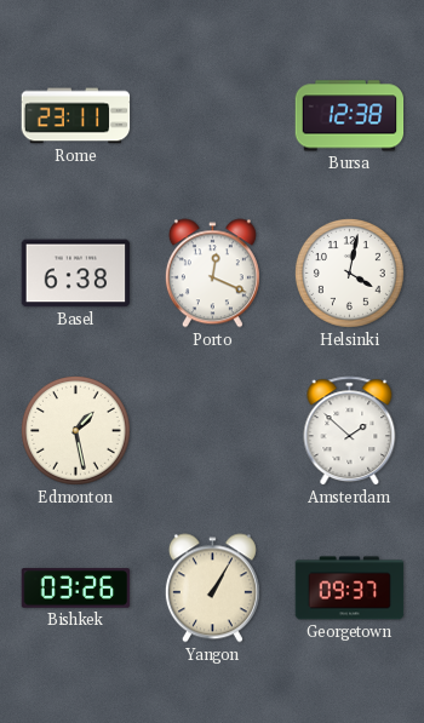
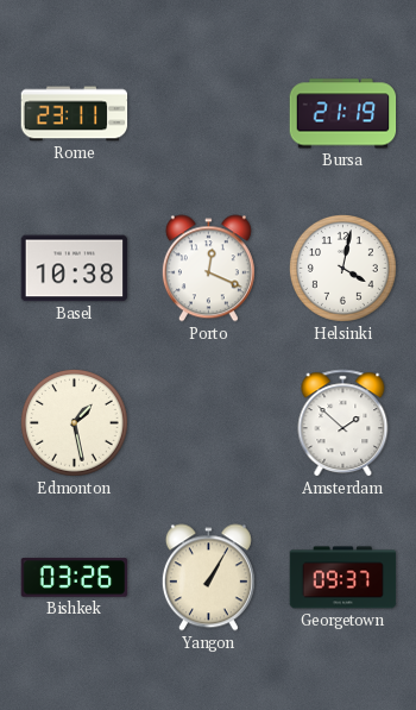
Bursa: 12:38 -> 21:19 (343, 114)
Basel: 6:38 -> 10:38 (75, 269)
